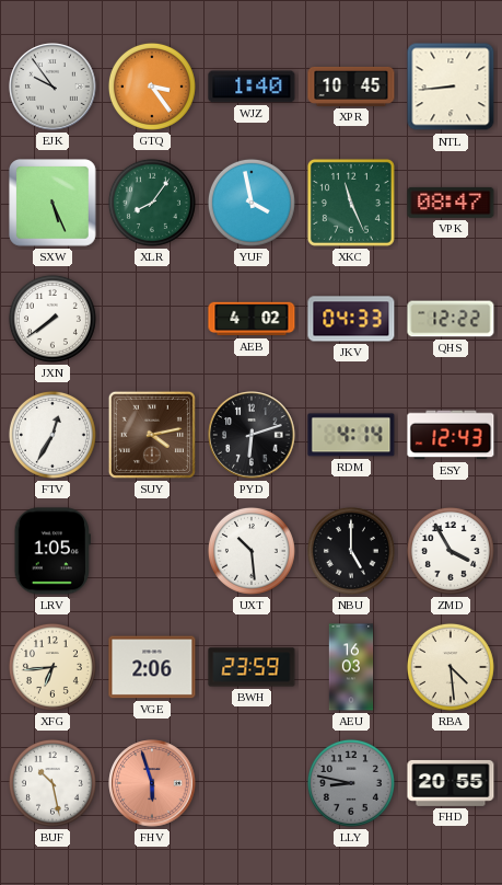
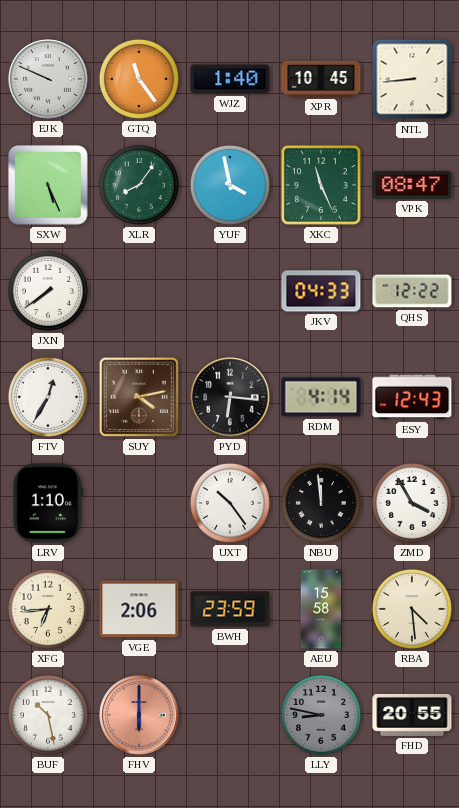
EJK: 9:54 -> 9:49 (48, 79)
GTQ: 3:24 -> 11:24 (139, 79)
AEB: 4:02 -> none (252, 319)
PYD: 6:12 -> 6:16 (230, 397)
LRV: 1:05 -> 1:10 (48, 503)
UXT: 10:29 -> 10:24 (230, 503)
NBU: 5:00 -> 11:59 (321, 503)
AEU: 16:03 -> 15:58 (321, 609)
FHV: 5:57 -> 6:00 (139, 715)
